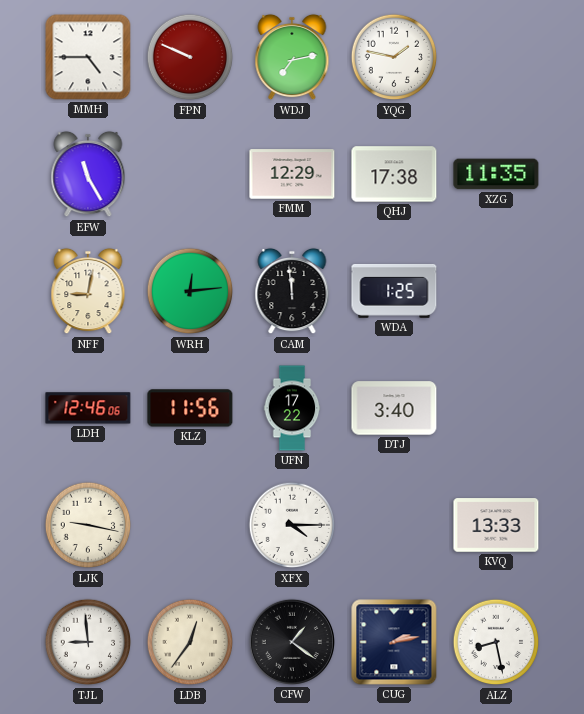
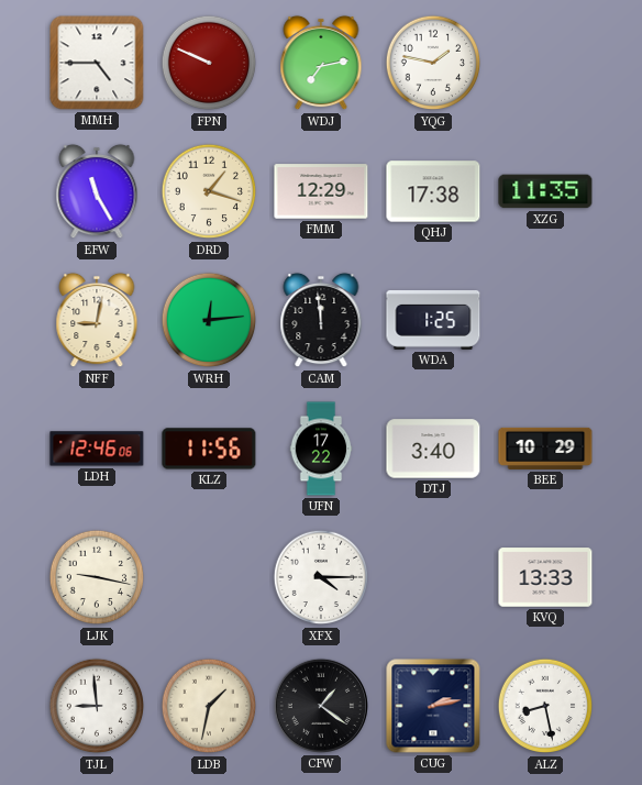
DRD: none -> 1:18 (209, 191)
BEE: none -> 10:29 (545, 449)
LDB: 12:36 -> 1:32 (209, 706)
